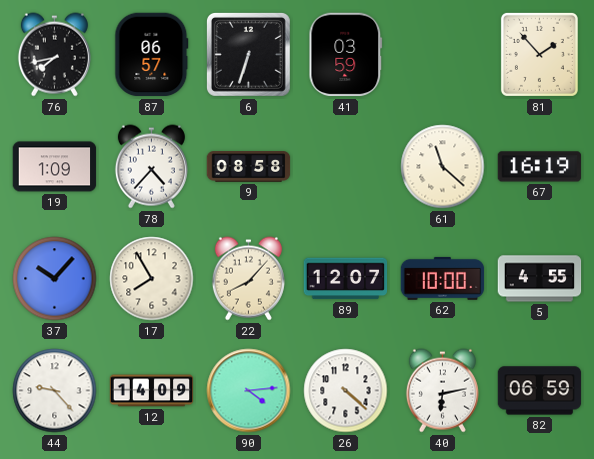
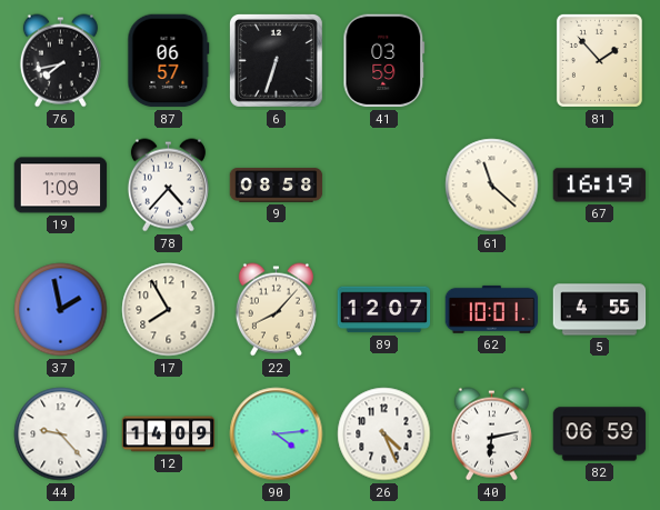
37: 10:07 -> 1:58 (61, 310)
62: 10:00 -> 10:01 (492, 309)
26: 4:22 -> 4:26 (384, 434)
